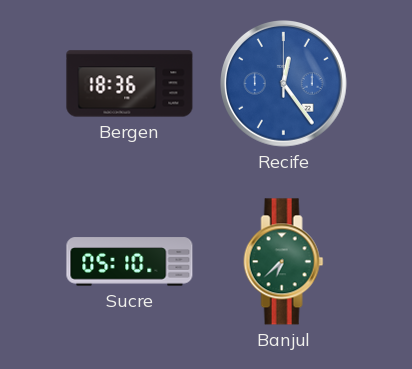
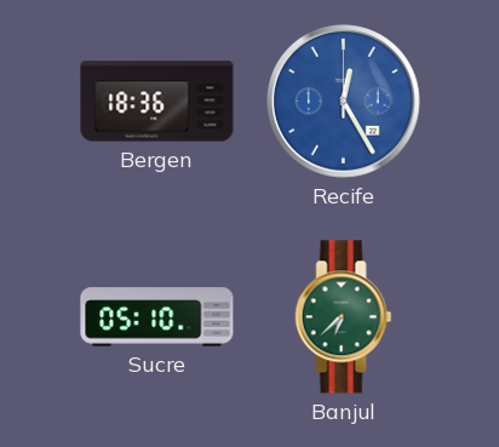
Recife: 12:24 -> 12:25 (344, 102)
